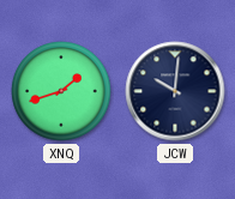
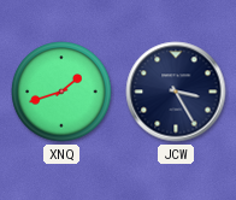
JCW: 10:01 -> 3:25 (176, 92)
